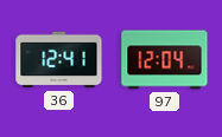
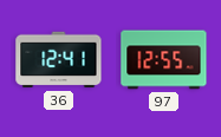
97: 12:04 -> 12:55 (164, 60)
